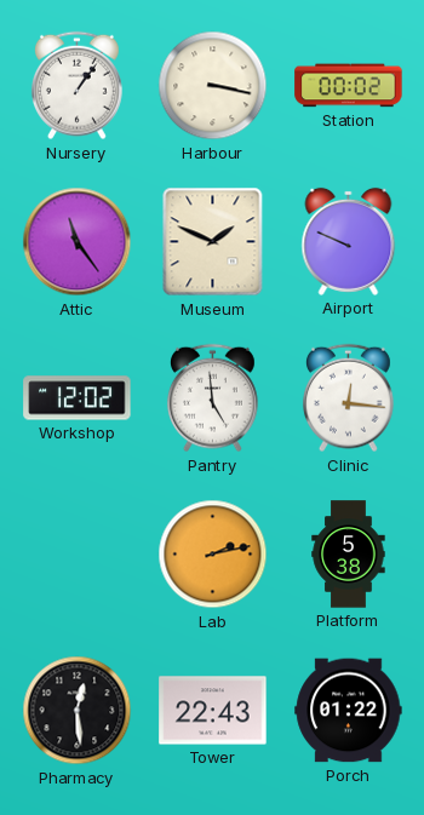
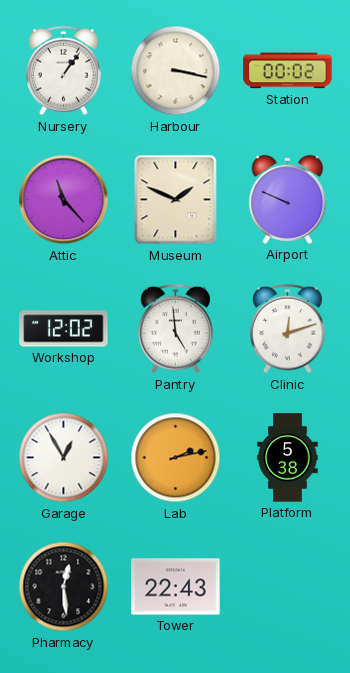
Attic: 11:24 -> 11:23 (64, 200)
Clinic: 12:16 -> 12:12 (287, 329)
Garage: none -> 12:55 (64, 458)
Porch: 01:22 -> none (349, 711)
